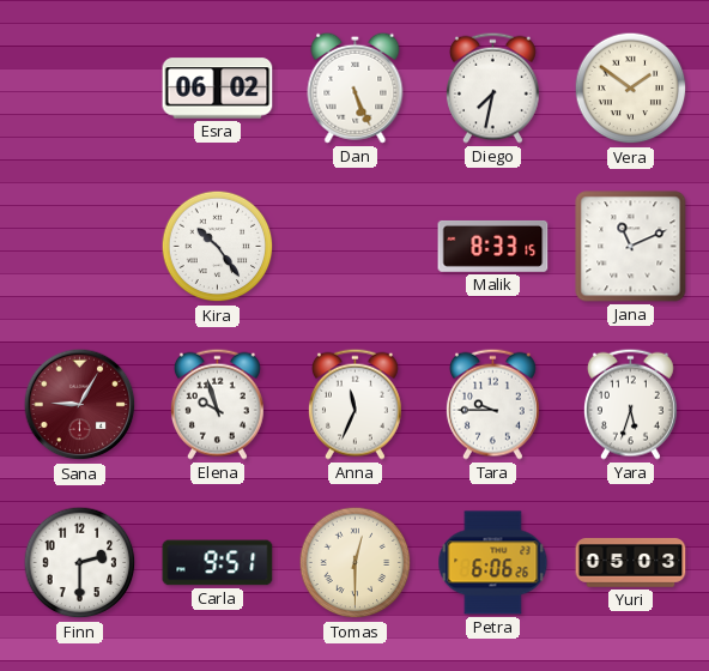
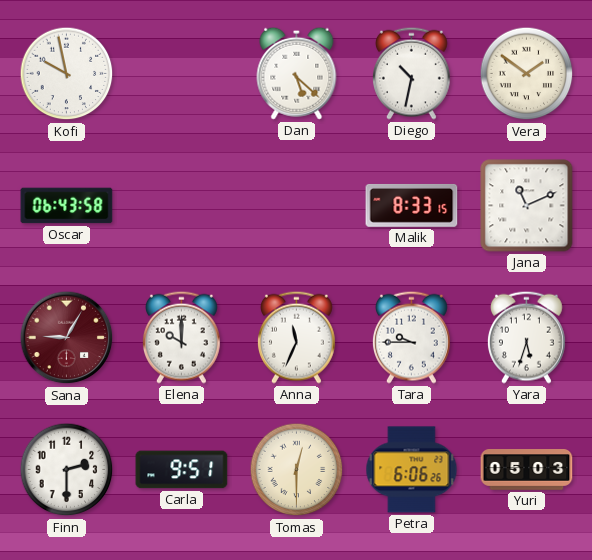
Kofi: none -> 9:58 (67, 74)
Esra: 06:02 -> none (218, 89)
Dan: 5:26 -> 5:22 (297, 73)
Diego: 7:32 -> 10:32 (411, 73)
Oscar: none -> 06:43 (67, 206)
Kira: 10:24 -> none (218, 247)
Elena: 9:57 -> 10:00 (181, 337)
